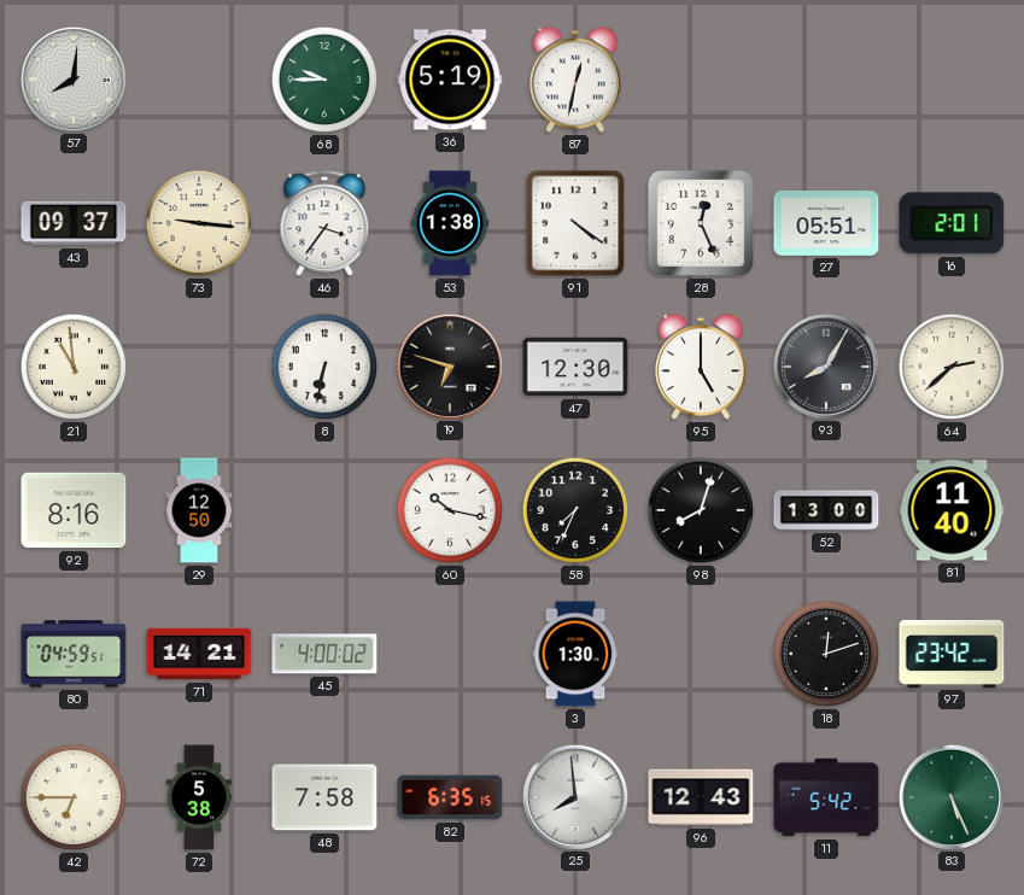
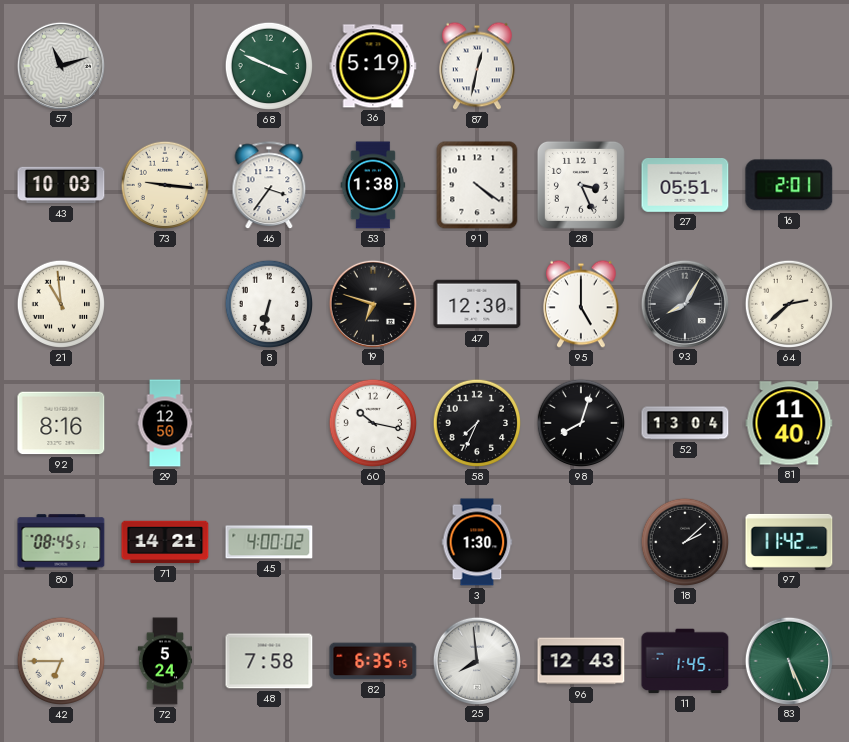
57: 8:01 -> 11:12 (60, 65)
68: 9:45 -> 3:49 (269, 66)
43: 09:37 -> 10:03 (61, 185)
28: 12:26 -> 3:26 (581, 185)
52: 13:00 -> 13:04 (685, 423)
80: 04:59 -> 08:45 (61, 542)
18: 12:12 -> 2:08 (685, 542)
97: 23:42 -> 11:42 (789, 542)
72: 5:38 -> 5:24 (164, 661)
11: 5:42 -> 1:45 (685, 661)
